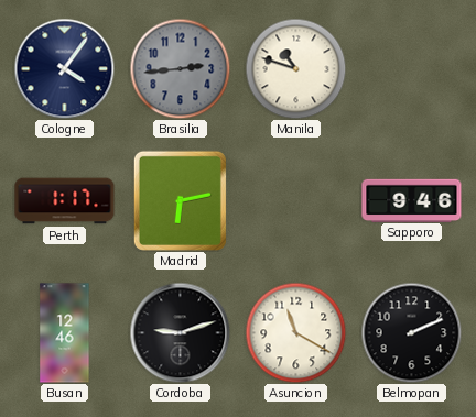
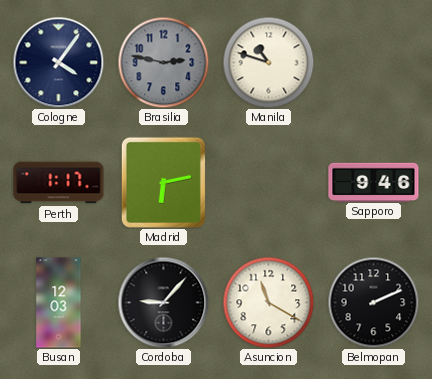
Brasilia: 2:44 -> 2:47 (163, 62)
Busan: 12:46 -> 12:03 (59, 303)
Cordoba: 9:12 -> 9:07 (163, 302)
